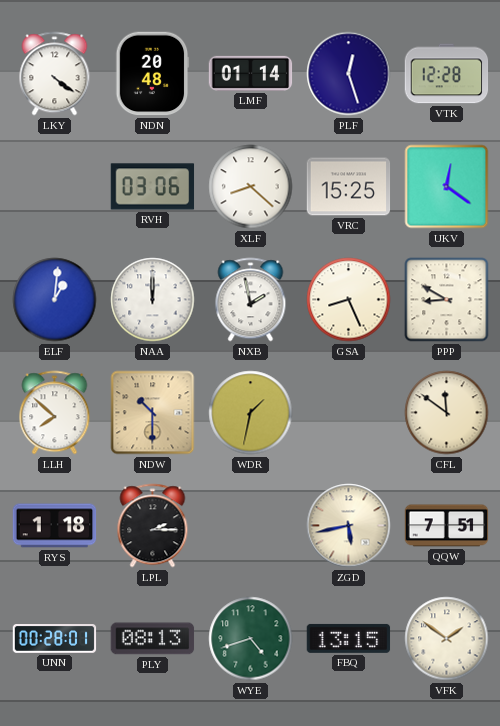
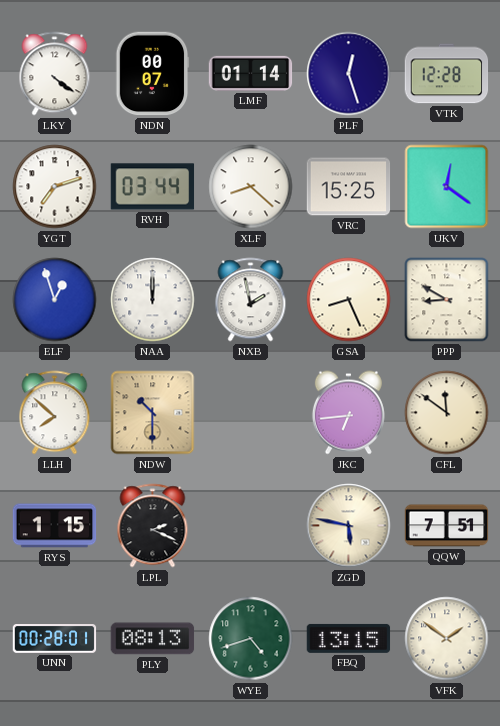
NDN: 20:48 -> 00:07 (153, 74)
YGT: none -> 7:12 (55, 187)
RVH: 03:06 -> 03:44 (153, 187)
ELF: 1:01 -> 12:57 (55, 300)
WDR: 1:32 -> none (251, 413)
JKC: none -> 6:44 (348, 413)
RYS: 1:18 -> 1:15 (55, 526)
LPL: 2:15 -> 2:19 (153, 526)
ZGD: 5:43 -> 5:47 (349, 526)
